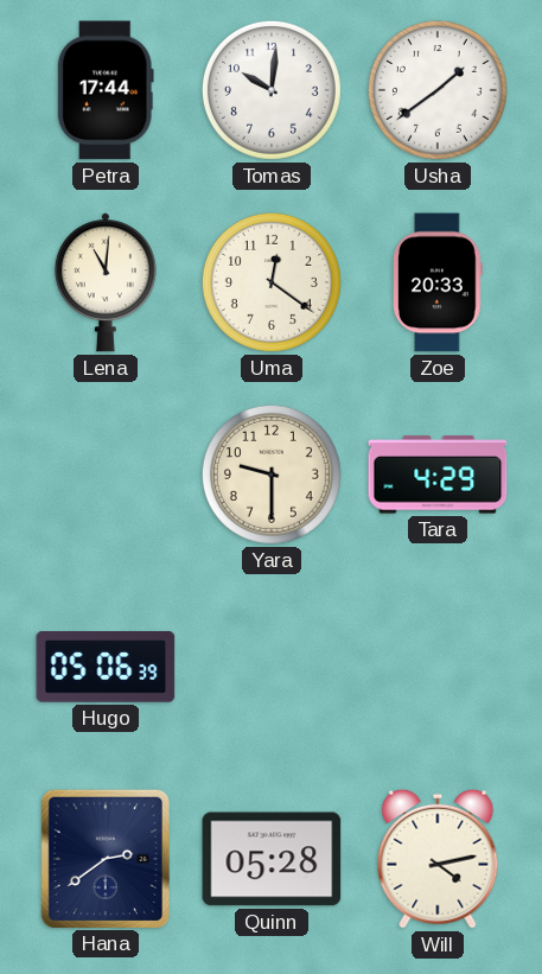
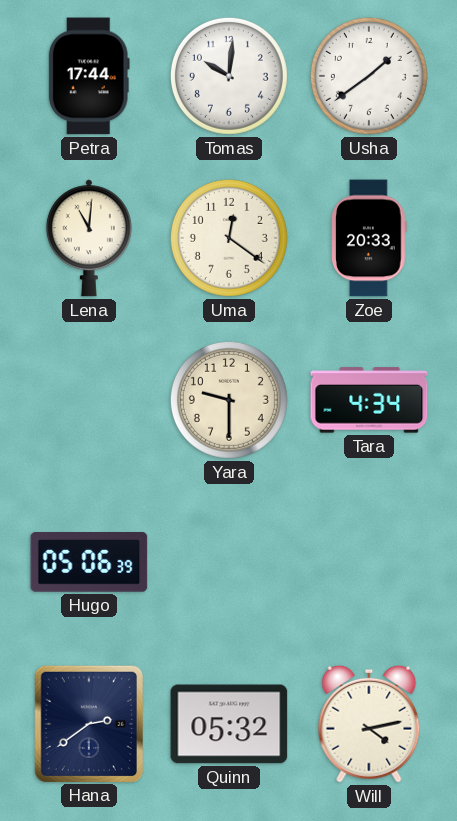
Tara: 4:29 -> 4:34 (369, 400)
Quinn: 05:28 -> 05:32 (229, 724)
